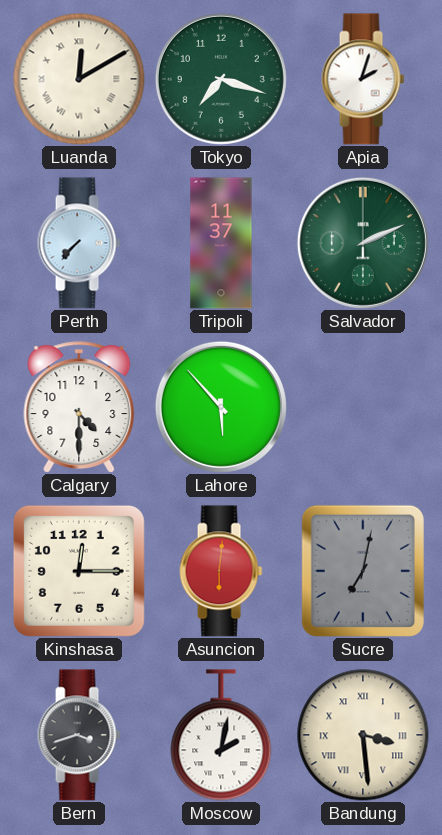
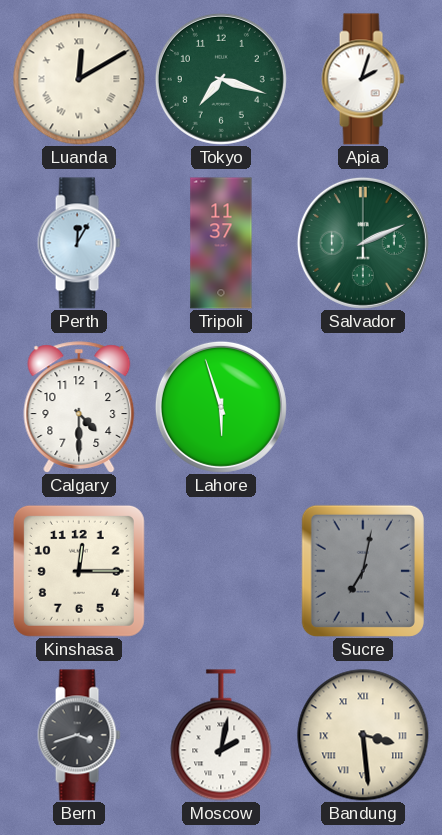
Perth: 7:37 -> 12:05 (79, 243)
Lahore: 5:53 -> 5:57 (221, 407)
Asuncion: 6:01 -> none (221, 571)
